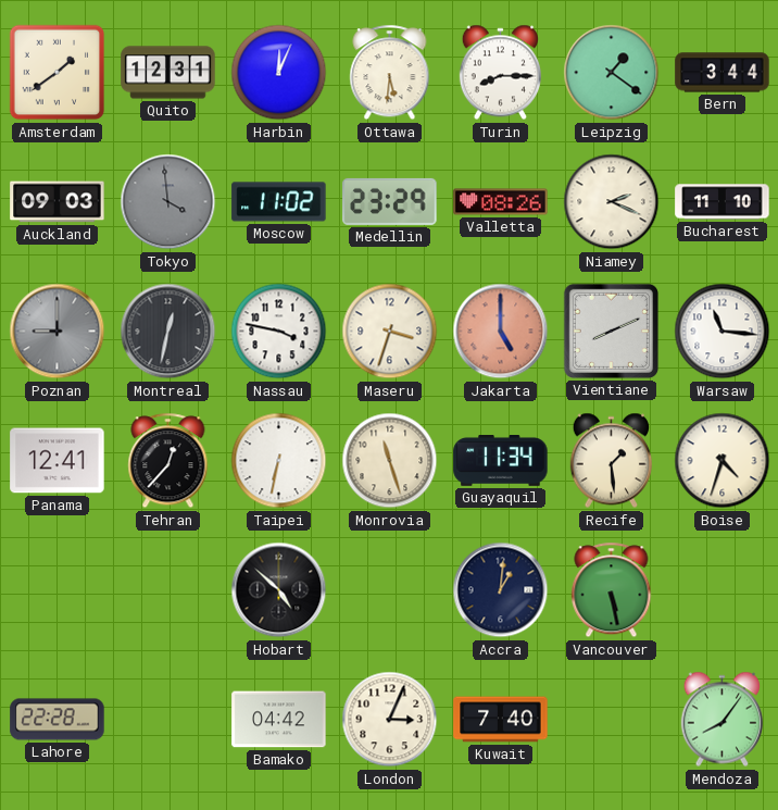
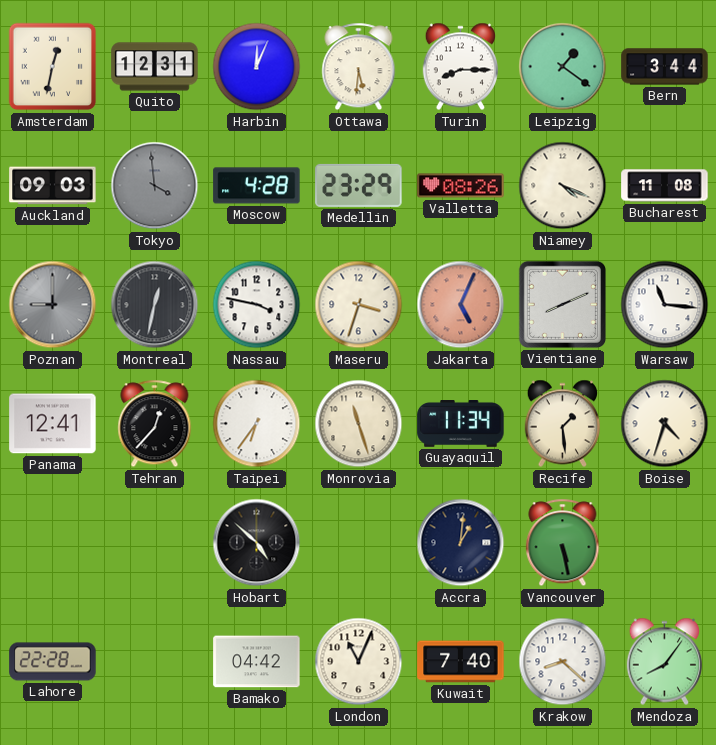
Amsterdam: 1:39 -> 12:32 (53, 67)
Moscow: 11:02 -> 4:28 (257, 186)
Niamey: 2:19 -> 4:19 (563, 186)
Bucharest: 11:10 -> 11:08 (665, 186)
Jakarta: 5:00 -> 5:04 (461, 305)
Taipei: 6:32 -> 6:36 (257, 424)
London: 3:04 -> 11:04 (359, 662)
Krakow: none -> 8:22 (563, 662)
